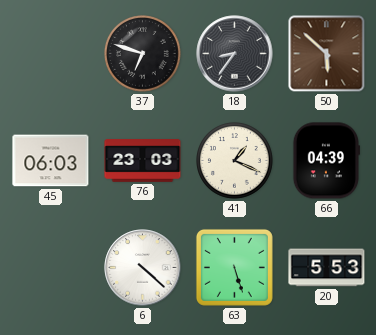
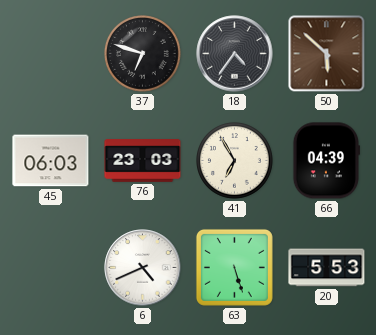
18: 8:36 -> 4:36 (235, 54)
41: 1:19 -> 6:55 (235, 161)
6: 4:22 -> 4:41 (143, 268)
